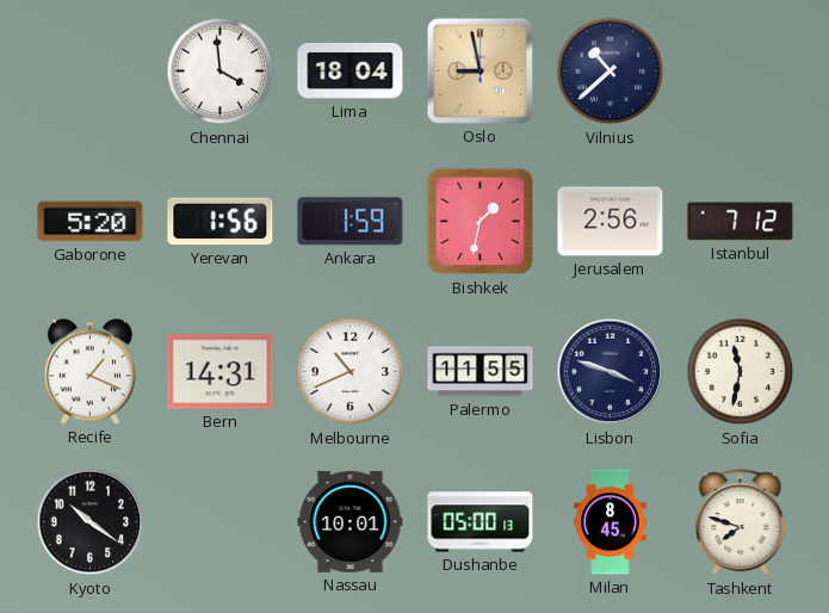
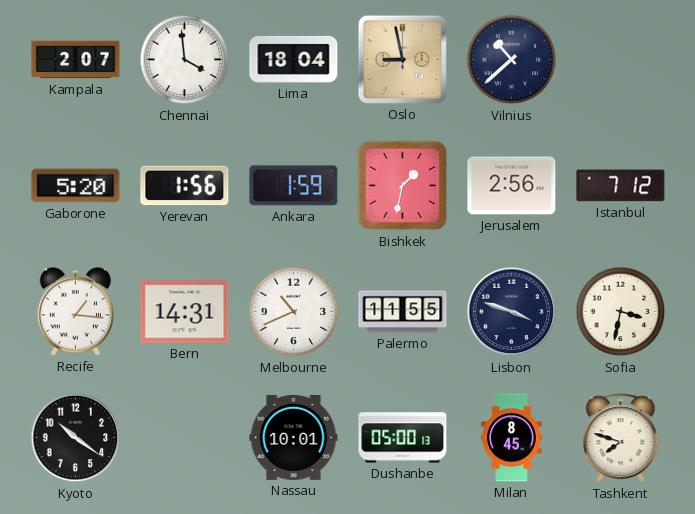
Kampala: none -> 2:07 (76, 60)
Recife: 1:19 -> 1:16 (75, 312)
Sofia: 11:32 -> 3:32 (621, 312)
